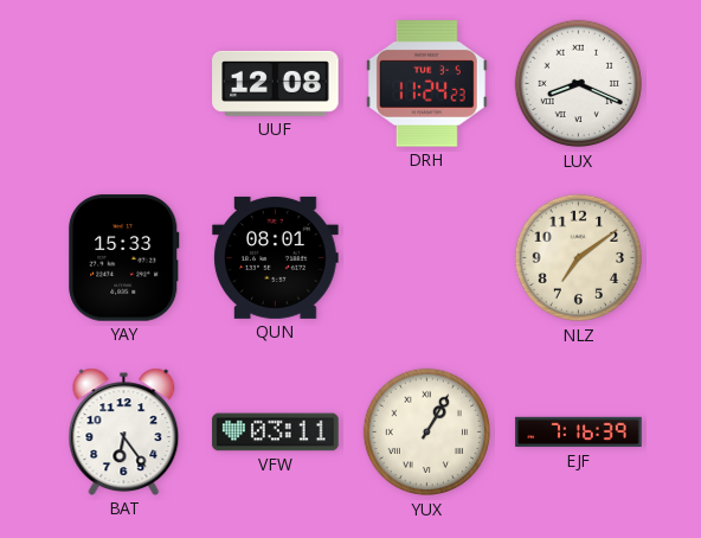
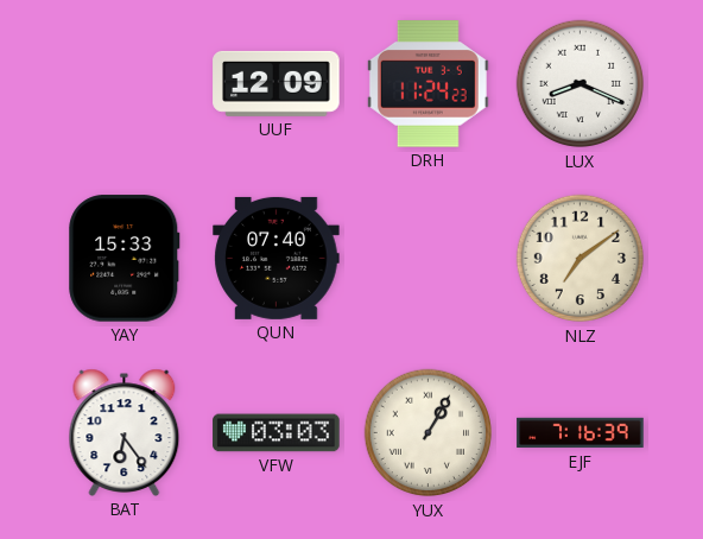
UUF: 12:08 -> 12:09 (277, 83)
QUN: 08:01 -> 07:40 (277, 258)
VFW: 03:11 -> 03:03 (277, 433)
